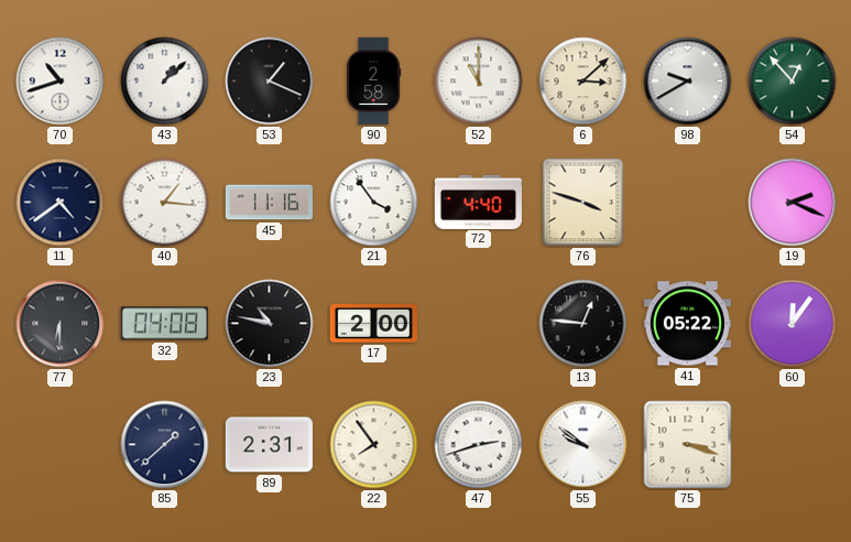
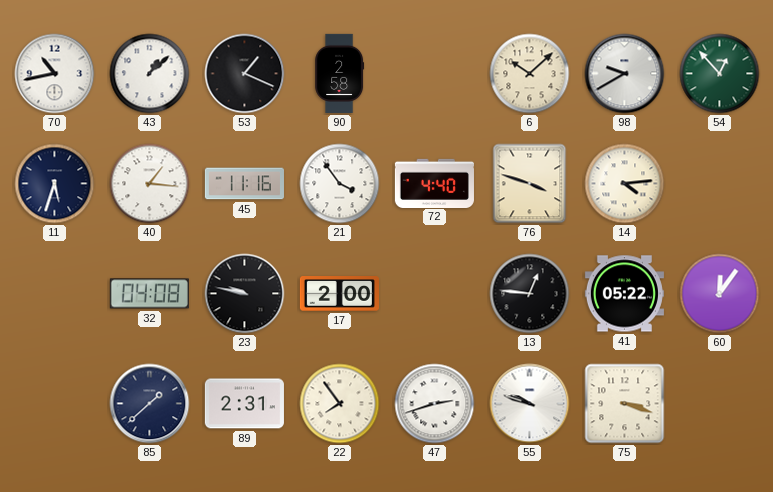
70: 10:42 -> 10:43 (55, 74)
52: 11:00 -> none (479, 82)
6: 3:08 -> 10:08 (530, 74)
11: 4:39 -> 5:33 (55, 184)
14: none -> 4:14 (625, 184)
19: 2:19 -> none (793, 203)
77: 6:30 -> none (61, 324)
23: 10:47 -> 9:47 (245, 294)
55: 9:51 -> 9:48 (530, 404)
